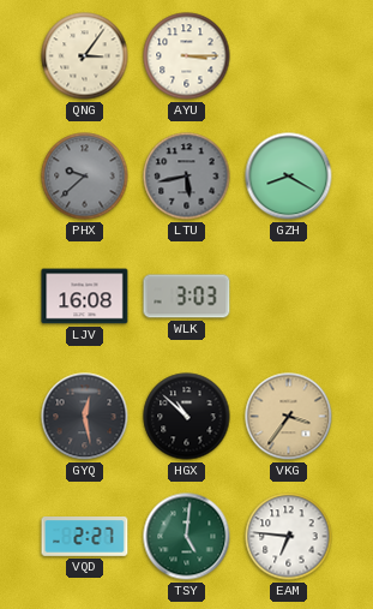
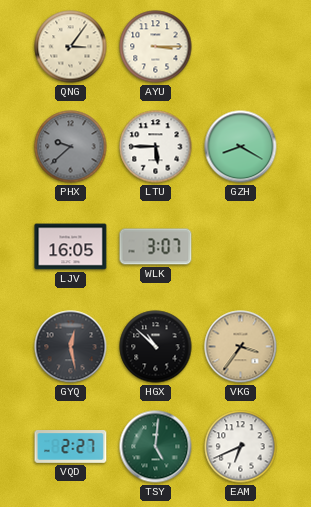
LTU: 5:43 -> 5:45 (156, 147)
LTU dial: grey -> white (156, 147)
LJV: 16:08 -> 16:05 (71, 247)
WLK: 3:03 -> 3:07 (156, 247)
EAM: 6:46 -> 6:41 (241, 447)
